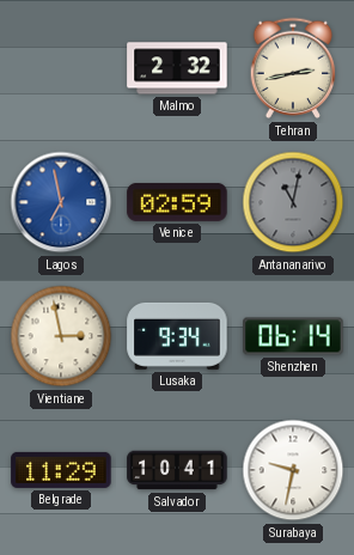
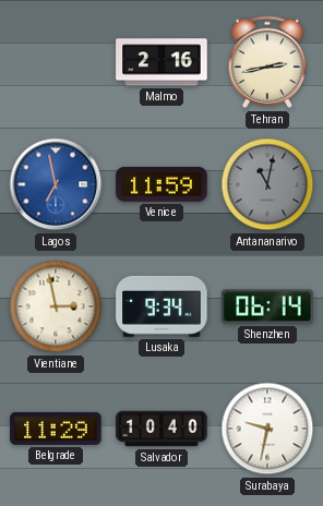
Malmo: 2:32 -> 2:16 (161, 62)
Venice: 02:59 -> 11:59 (161, 184)
Salvador: 10:41 -> 10:40 (161, 429)
